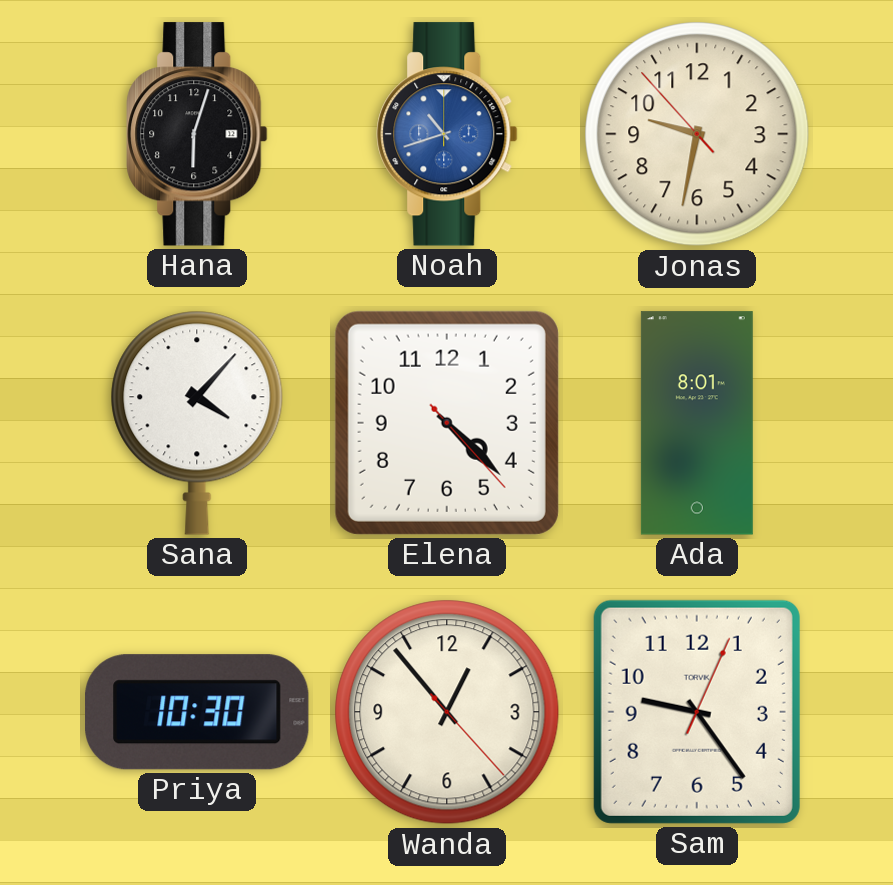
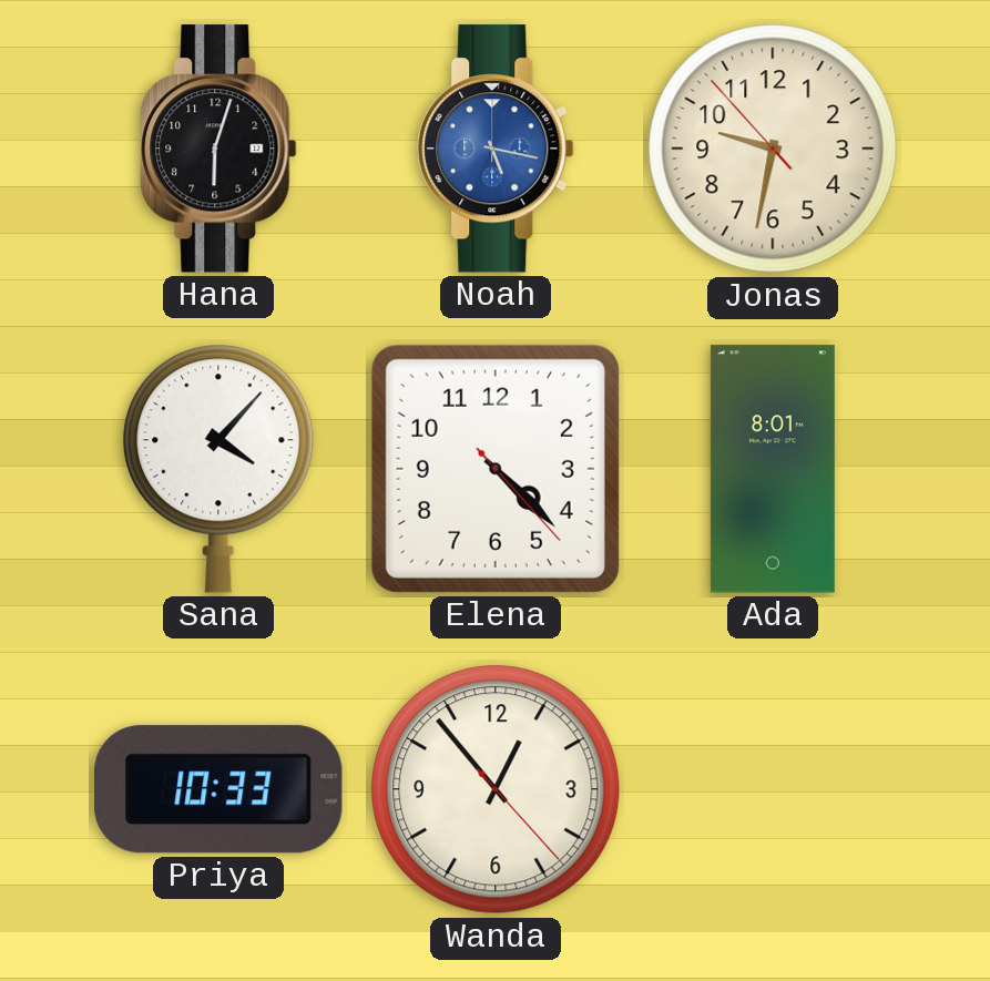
Noah: 10:42 -> 5:17 (496, 149)
Priya: 10:30 -> 10:33 (218, 789)
Sam: 9:24 -> none (697, 712)
